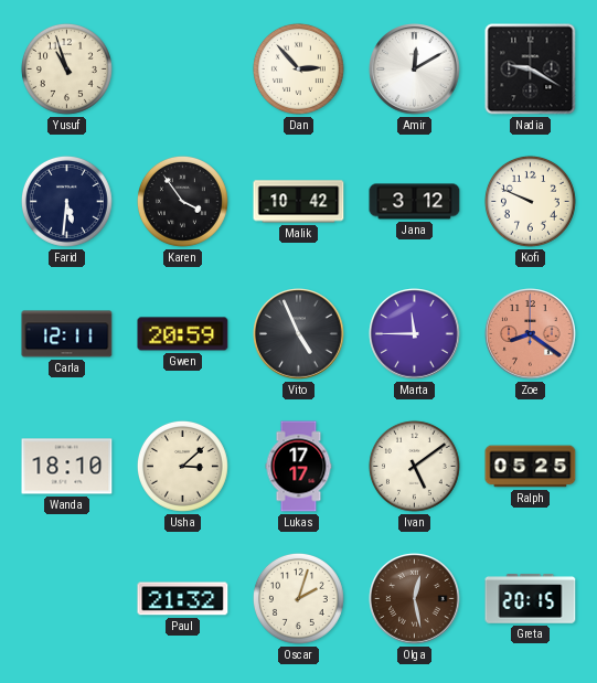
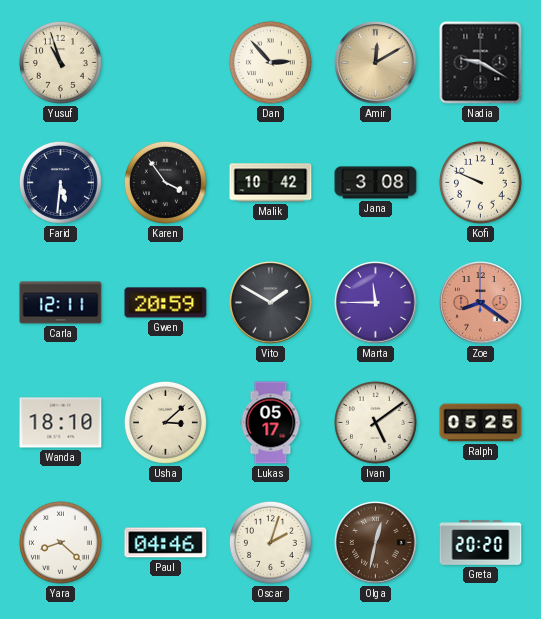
Amir dial: white -> champagne (376, 63)
Jana: 3:12 -> 3:08 (376, 183)
Vito: 4:56 -> 1:50 (271, 303)
Lukas: 17:17 -> 05:17 (271, 423)
Yara: none -> 8:22 (60, 542)
Paul: 21:32 -> 04:46 (166, 543)
Olga: 12:28 -> 12:32 (376, 543)
Greta: 20:15 -> 20:20 (481, 543)
